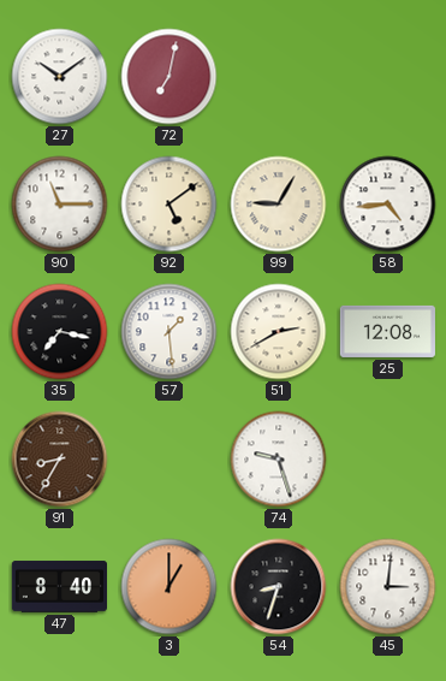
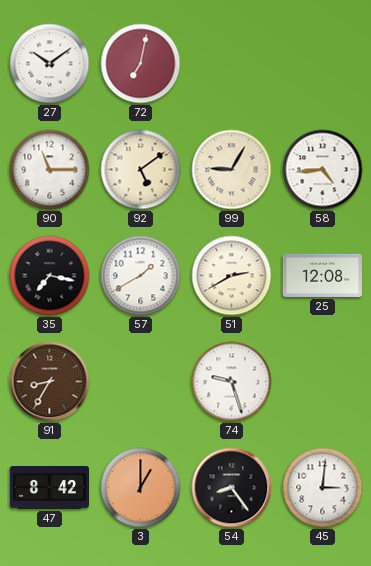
57: 1:29 -> 1:40 (141, 276)
47: 8:40 -> 8:42 (49, 488)
54: 8:33 -> 8:24 (232, 488)
